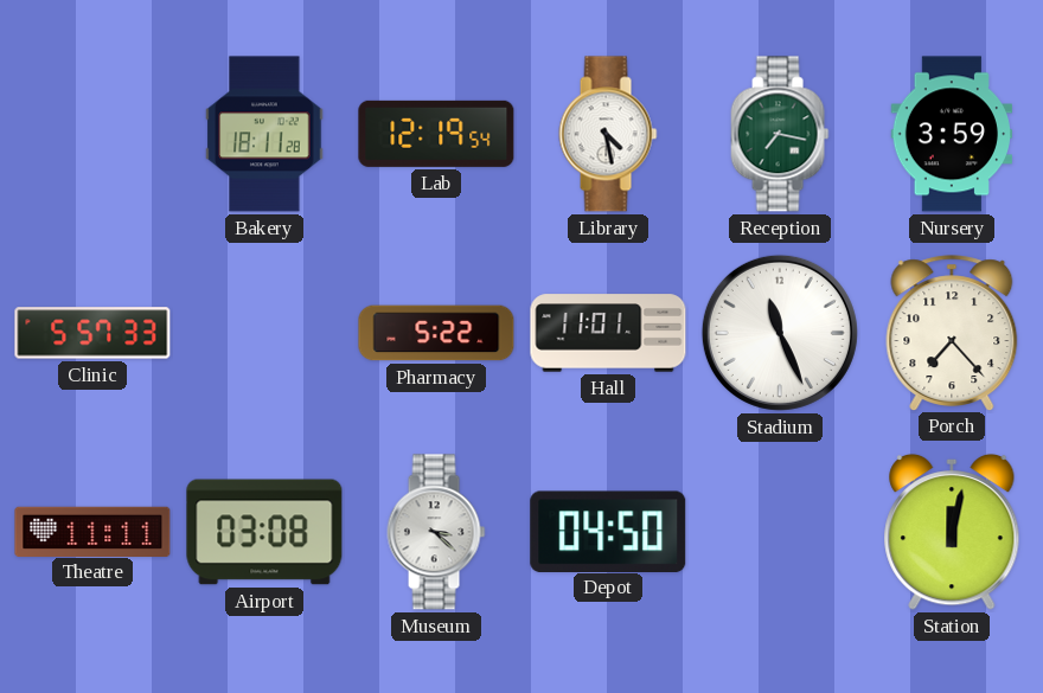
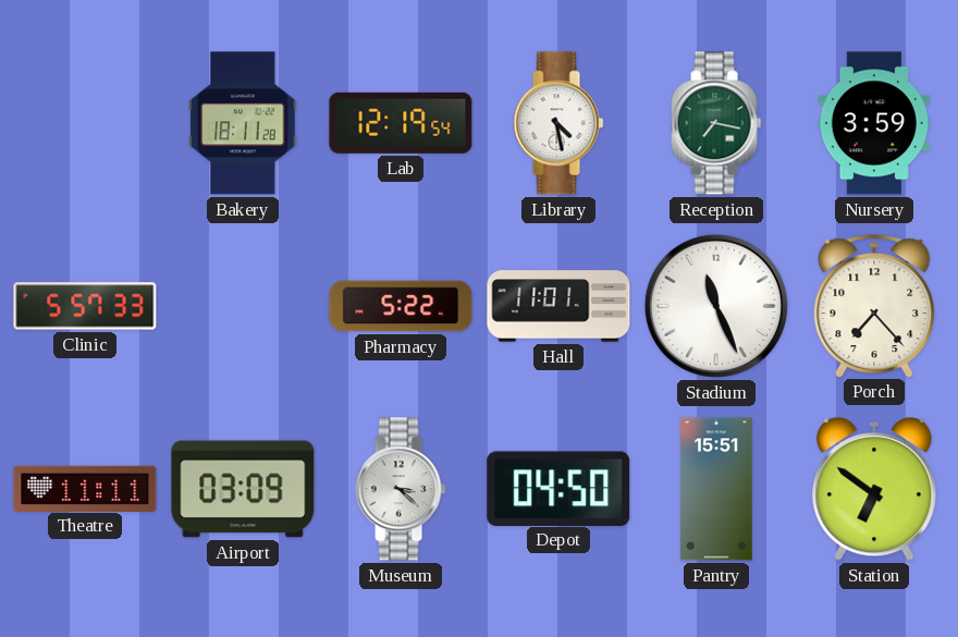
Airport: 03:08 -> 03:09 (243, 489)
Pantry: none -> 15:51 (716, 489)
Station: 12:02 -> 6:51 (874, 489)
